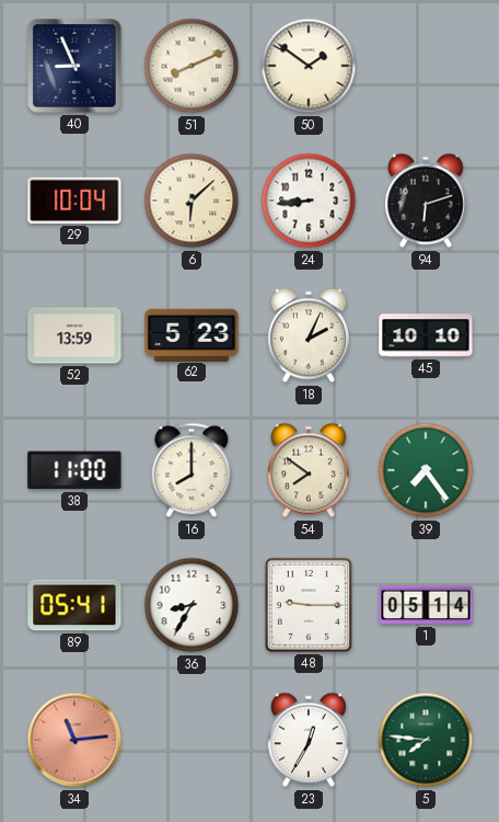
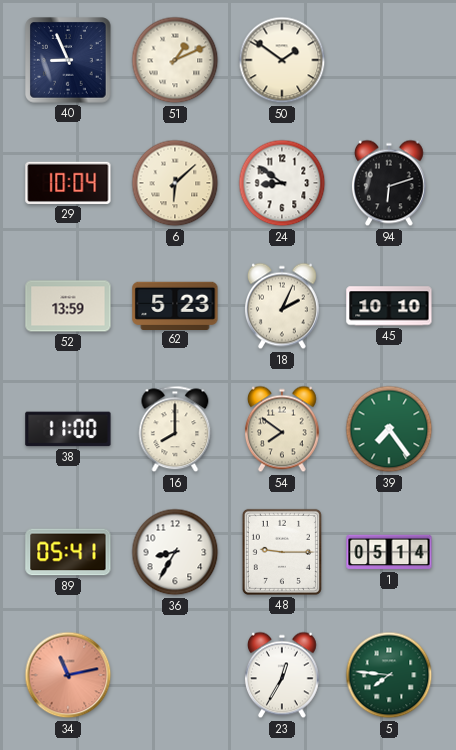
51: 8:11 -> 1:11 (175, 60)
24: 8:44 -> 8:51 (282, 183)
34: 11:14 -> 11:13 (68, 675)
